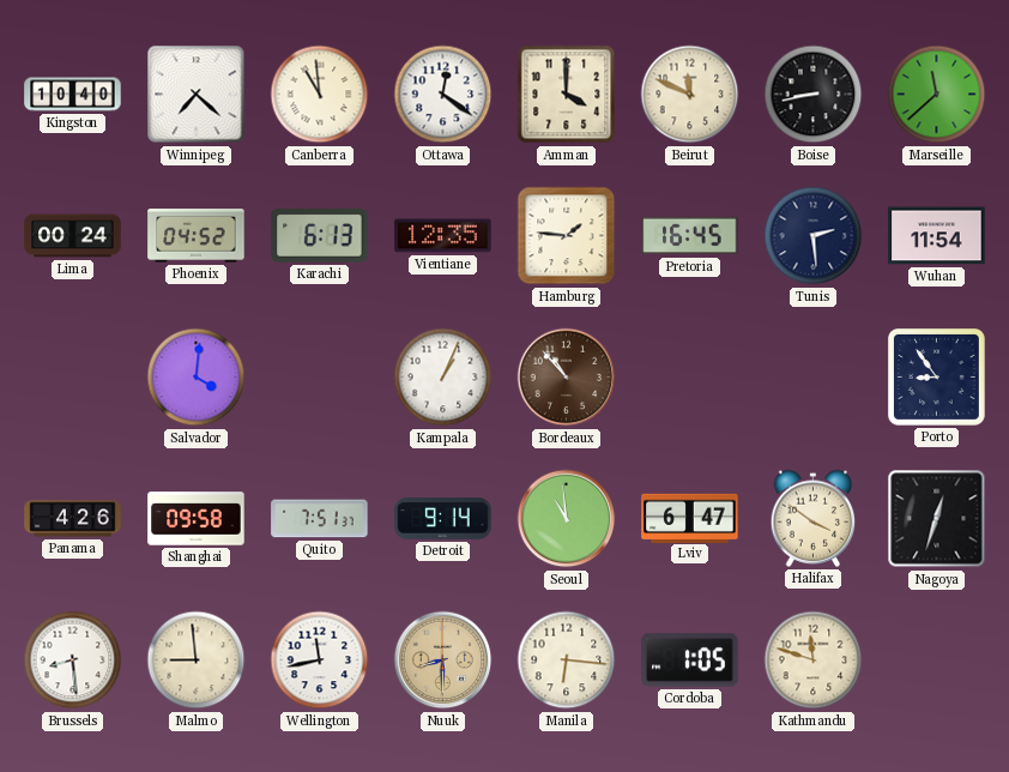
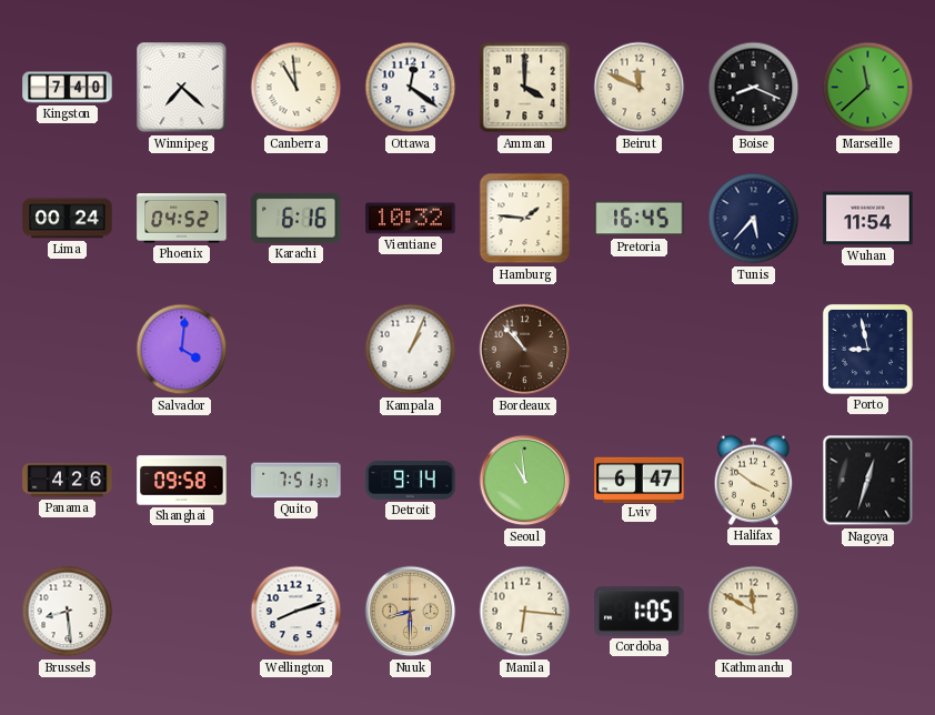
Kingston: 10:40 -> 7:40 (68, 88)
Boise: 8:43 -> 8:19 (754, 88)
Karachi: 6:13 -> 6:16 (296, 218)
Vientiane: 12:35 -> 10:32 (411, 219)
Tunis: 2:29 -> 5:37 (754, 219)
Porto: 8:54 -> 8:58 (867, 349)
Malmo: 8:59 -> none (197, 661)
Wellington: 11:43 -> 8:12 (296, 612)
Kathmandu: 11:48 -> 11:50 (754, 612)
